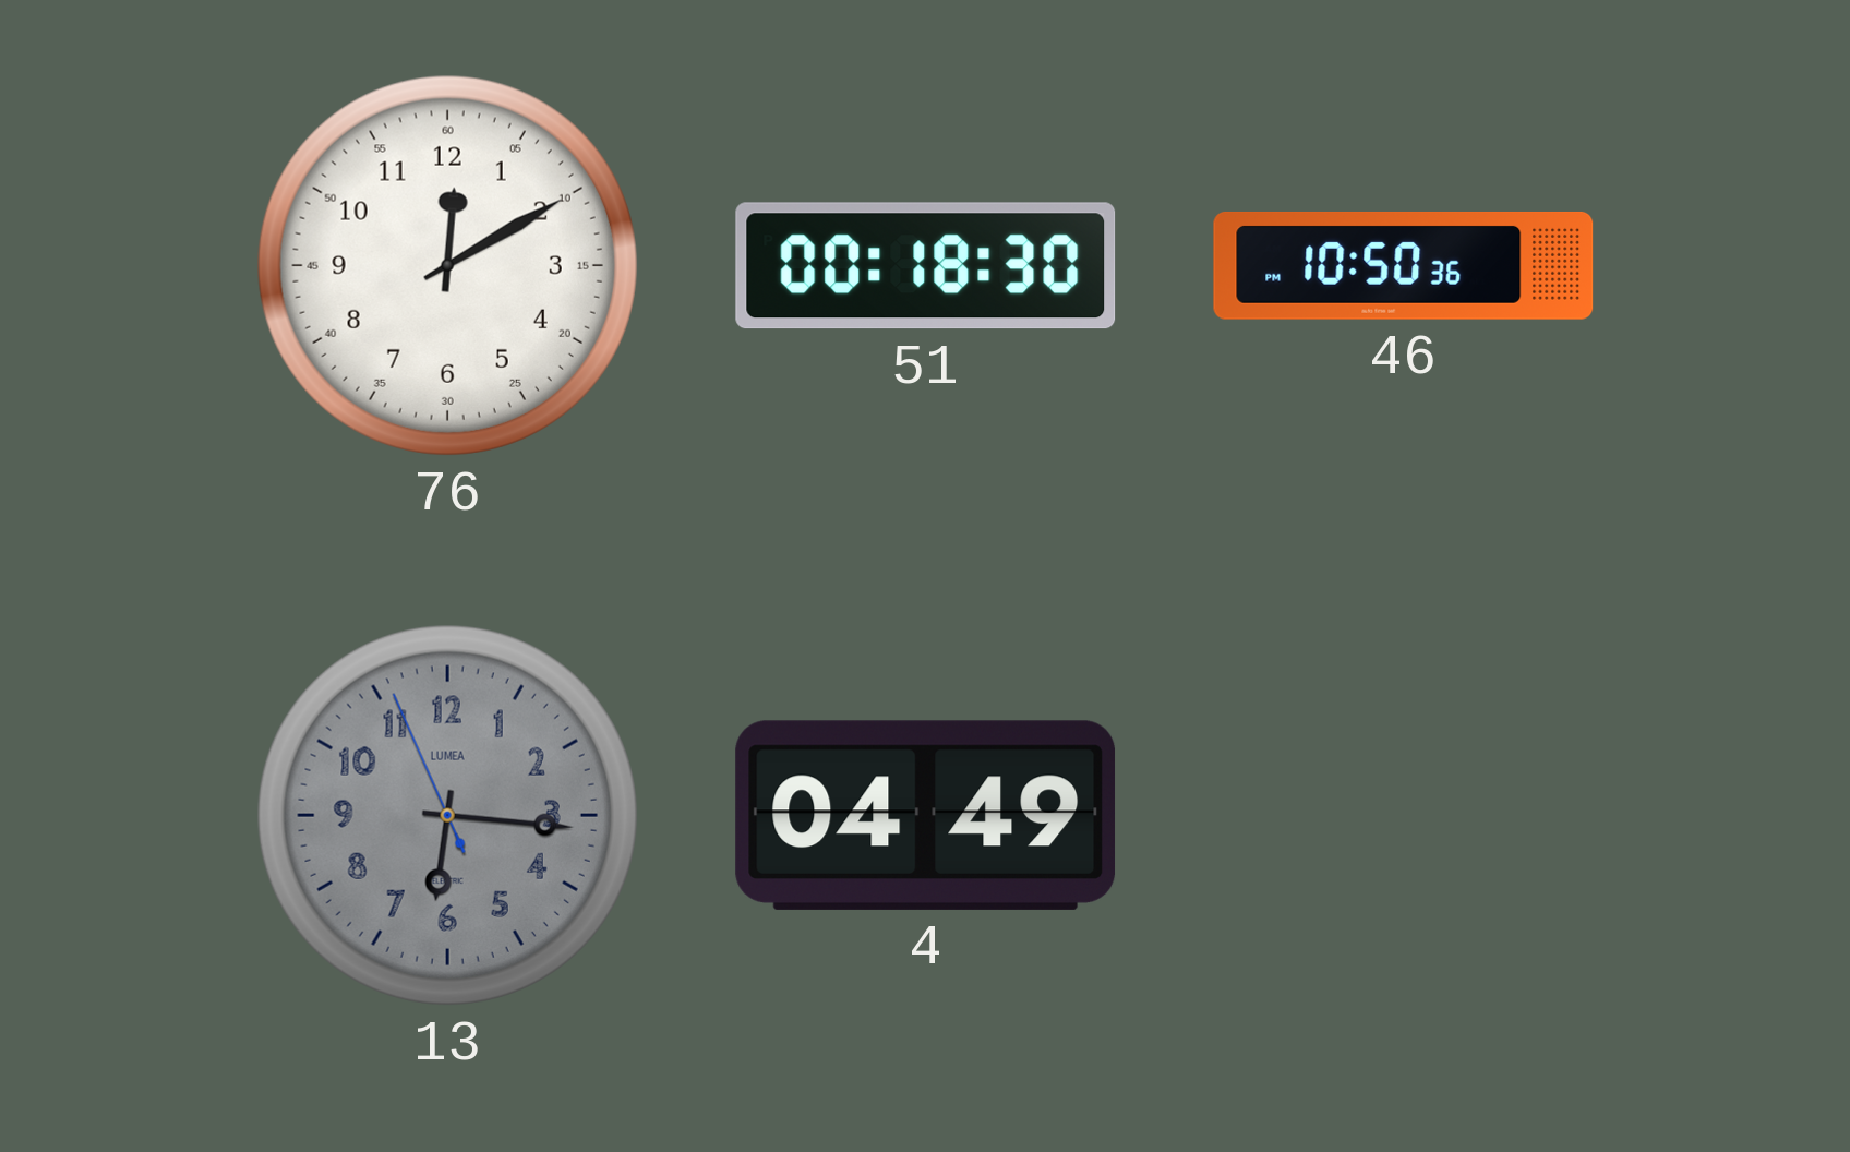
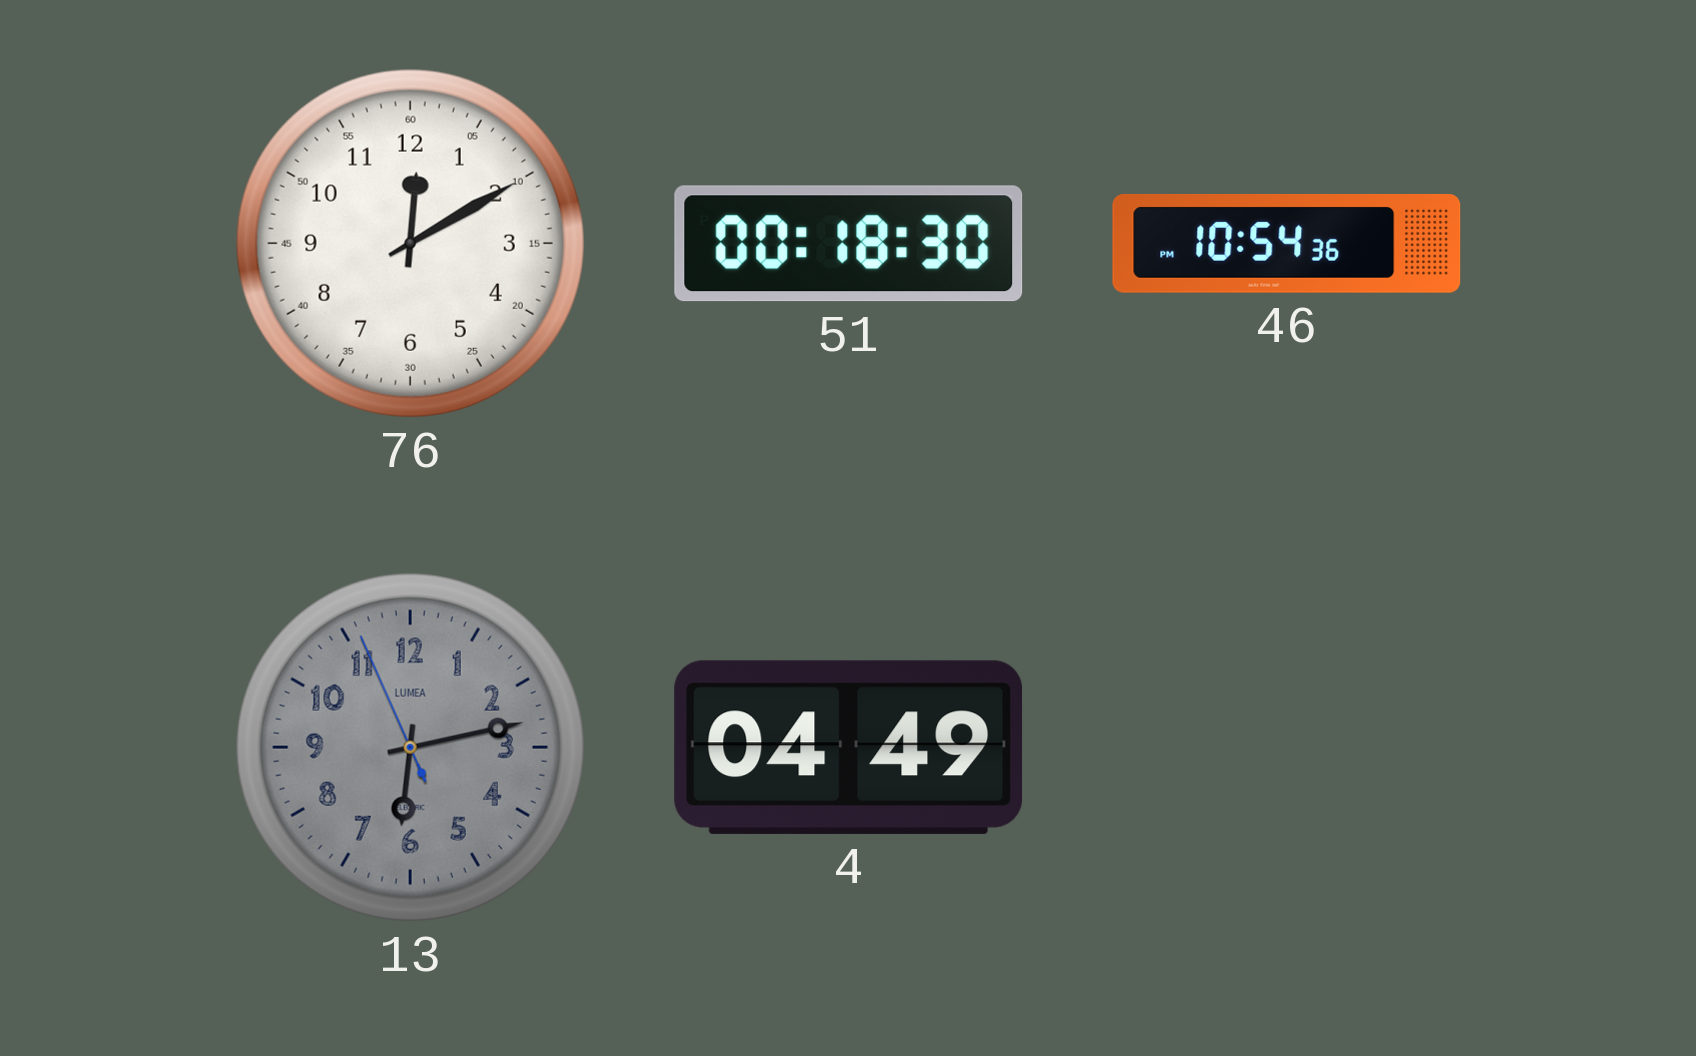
46: 10:50 -> 10:54 (1287, 243)
13: 6:15 -> 6:12 (410, 747)
